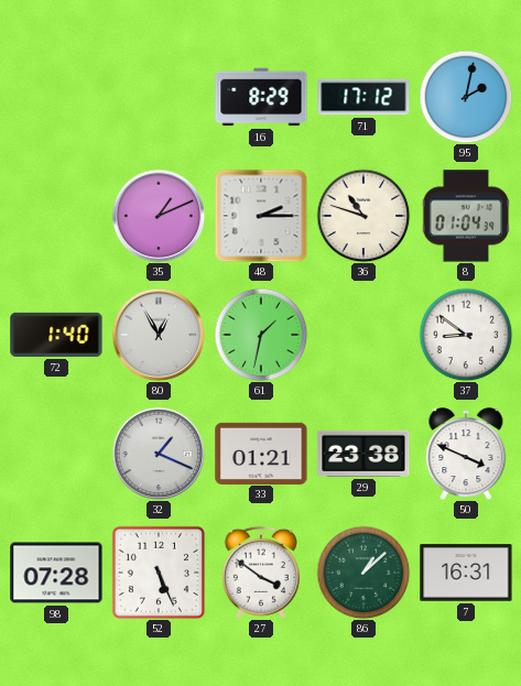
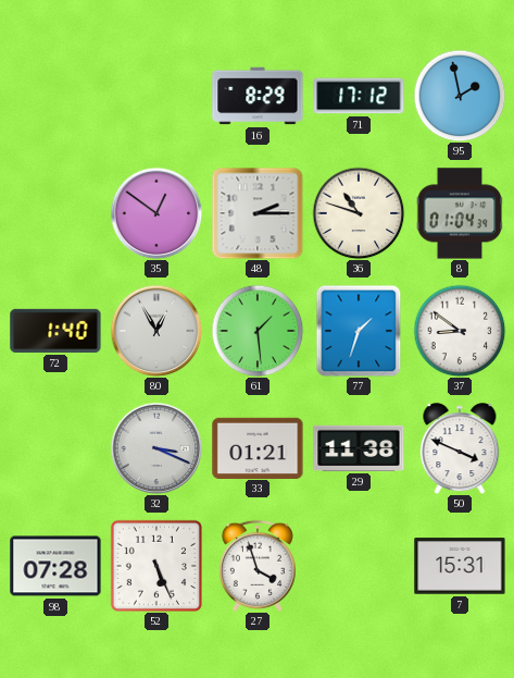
95: 2:02 -> 1:58 (460, 96)
35: 1:11 -> 12:51 (156, 213)
61: 1:32 -> 1:29 (258, 331)
77: none -> 1:33 (359, 331)
32: 1:19 -> 3:19 (156, 448)
29: 23:38 -> 11:38 (359, 448)
27: 3:51 -> 3:57 (258, 566)
86: 1:08 -> none (363, 573)
7: 16:31 -> 15:31 (460, 566)
